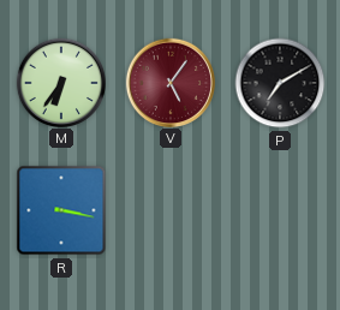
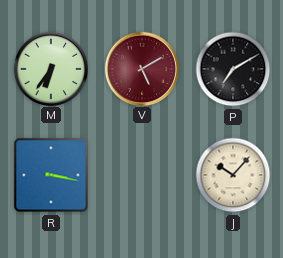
V: 5:06 -> 5:10 (141, 68)
J: none -> 10:07 (233, 175)
